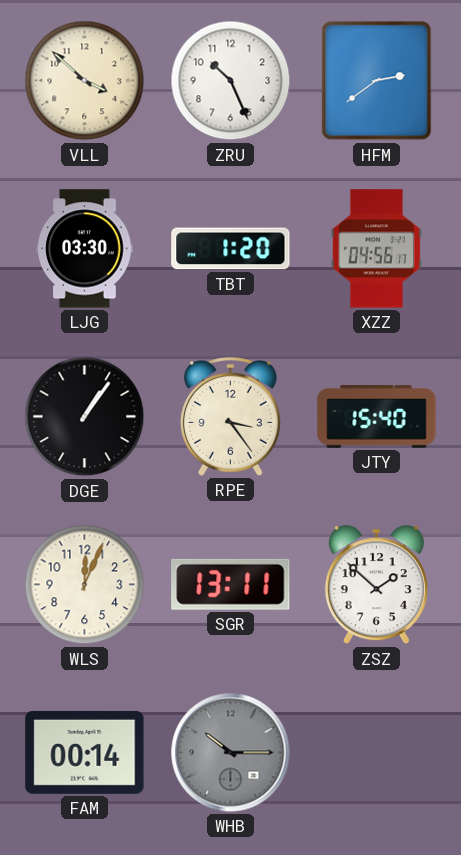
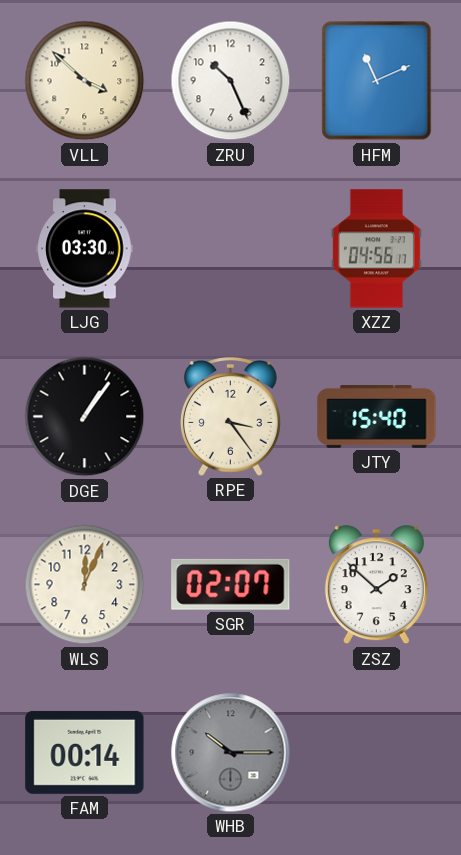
HFM: 2:39 -> 11:11 (377, 81)
TBT: 1:20 -> none (231, 249)
SGR: 13:11 -> 02:07 (231, 584)
